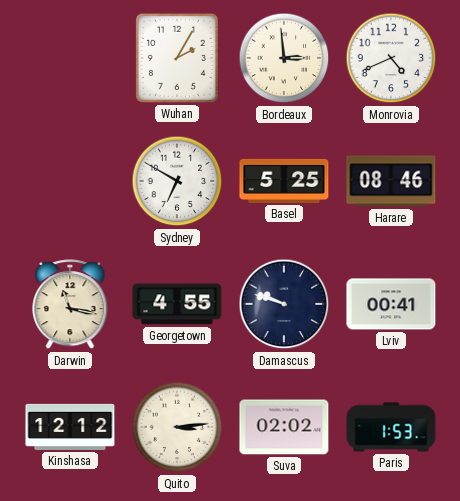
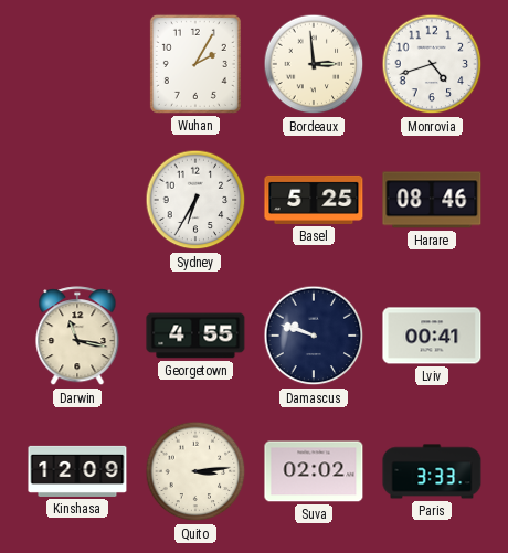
Monrovia: 4:41 -> 4:42 (432, 64)
Sydney: 6:50 -> 6:35 (195, 200)
Kinshasa: 12:12 -> 12:09 (77, 471)
Paris: 1:53 -> 3:33 (432, 471)
